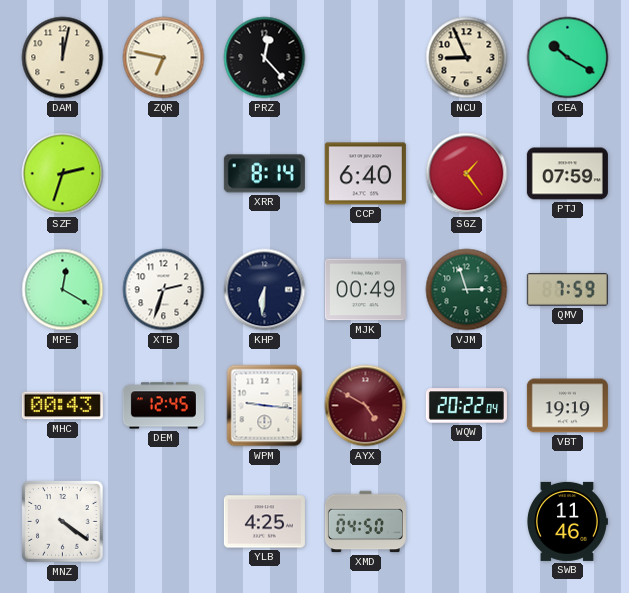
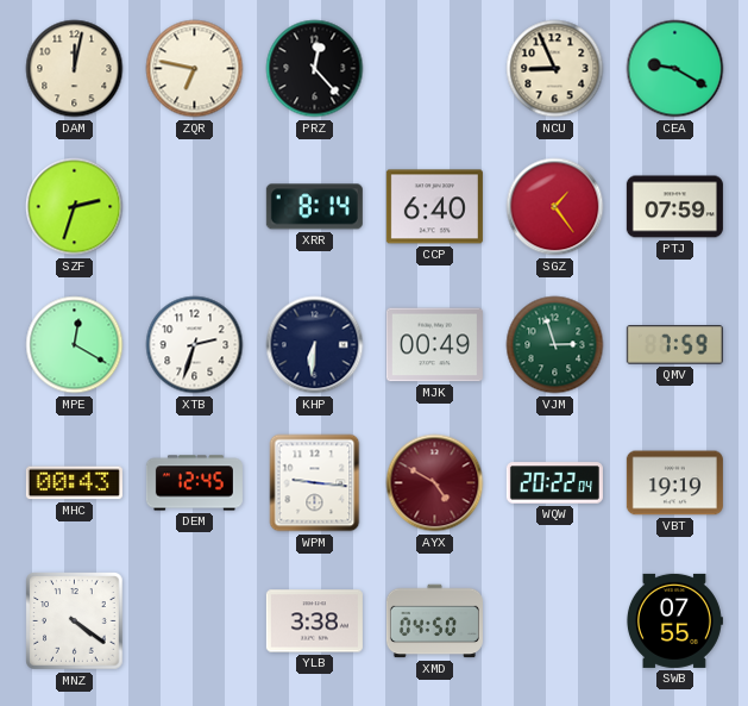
CEA: 10:20 -> 9:20 (675, 69)
YLB: 4:25 -> 3:38 (314, 621)
SWB: 11:46 -> 07:55 (674, 620)
